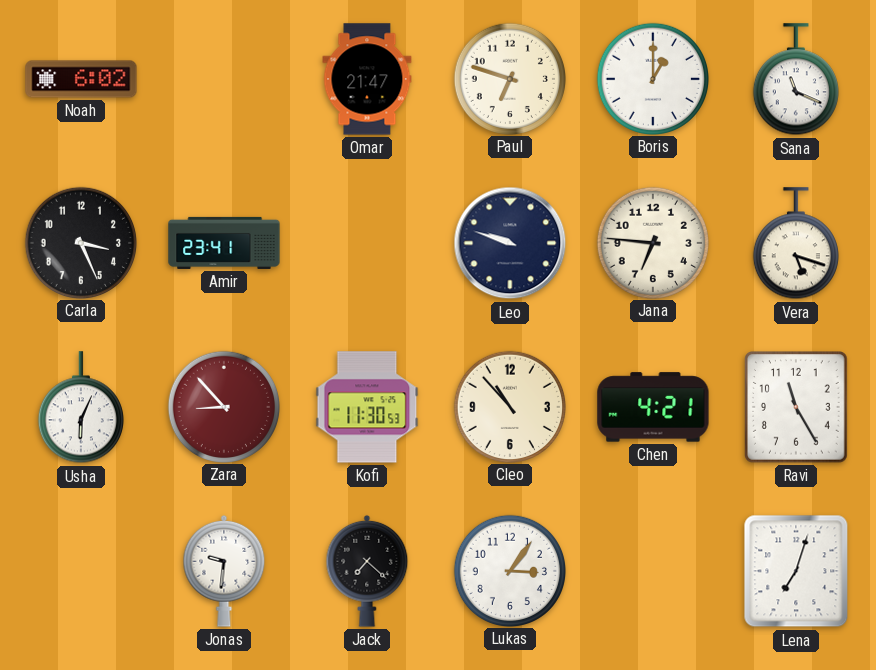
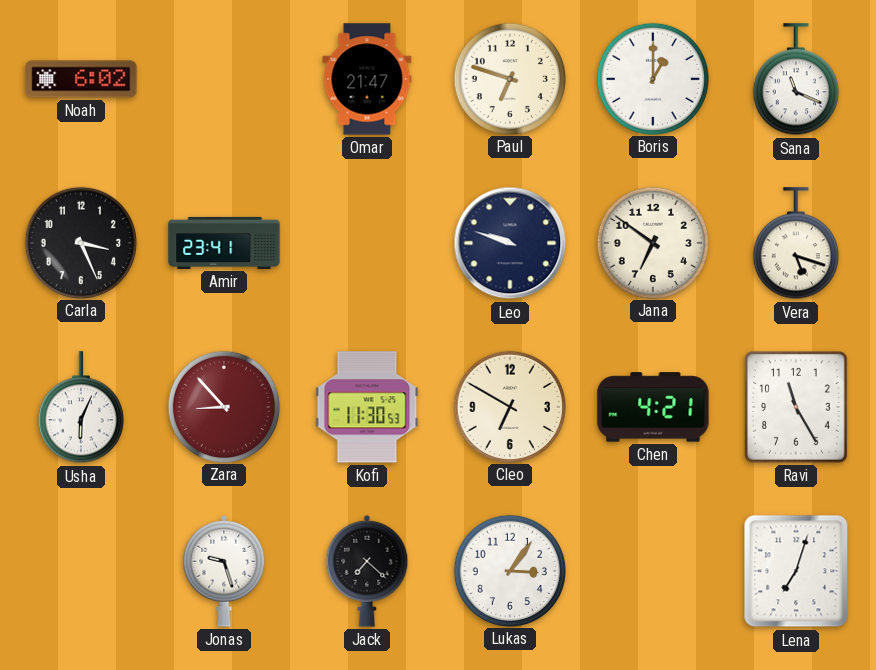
Jana: 6:46 -> 6:51 (652, 242)
Cleo: 10:53 -> 6:50 (509, 406)
Jonas: 9:31 -> 9:27 (224, 571)
